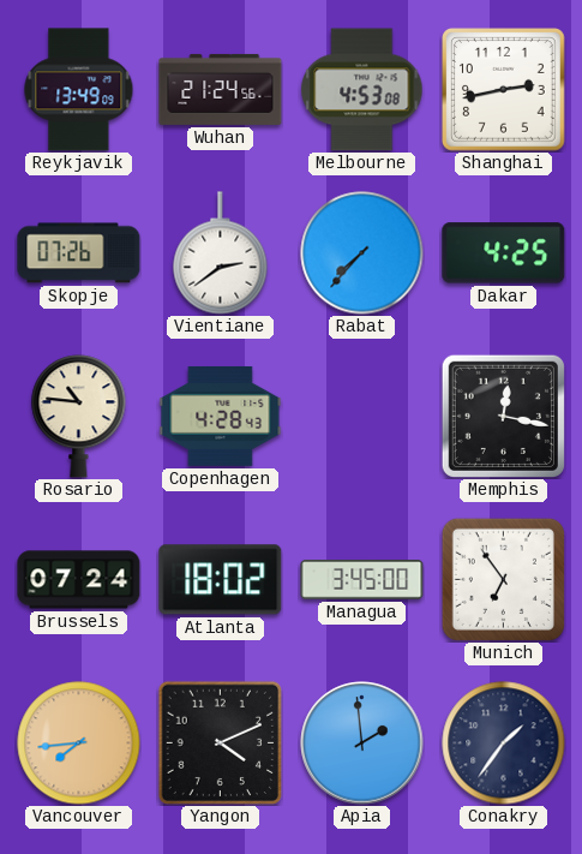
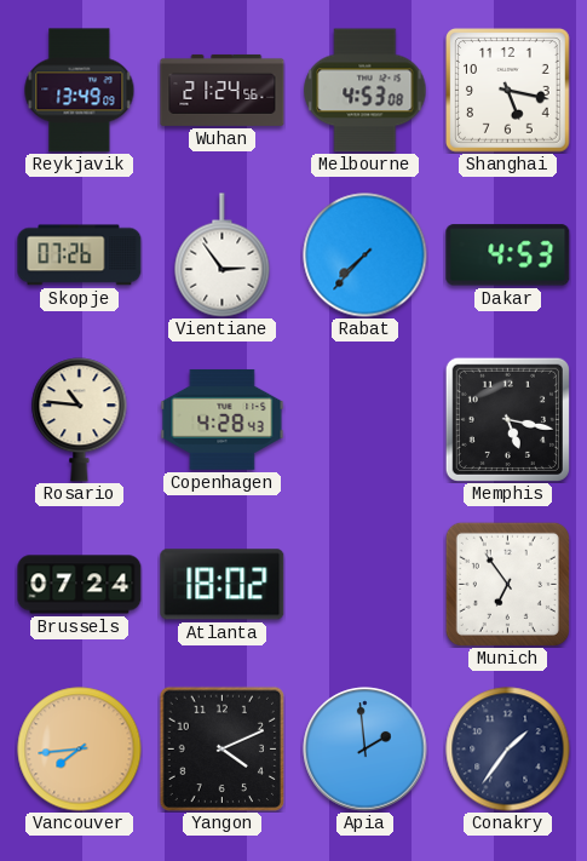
Shanghai: 2:43 -> 5:17 (508, 91)
Vientiane: 2:39 -> 2:54 (223, 256)
Dakar: 4:25 -> 4:53 (508, 256)
Memphis: 12:17 -> 5:17 (507, 419)
Managua: 3:45 -> none (362, 580)
